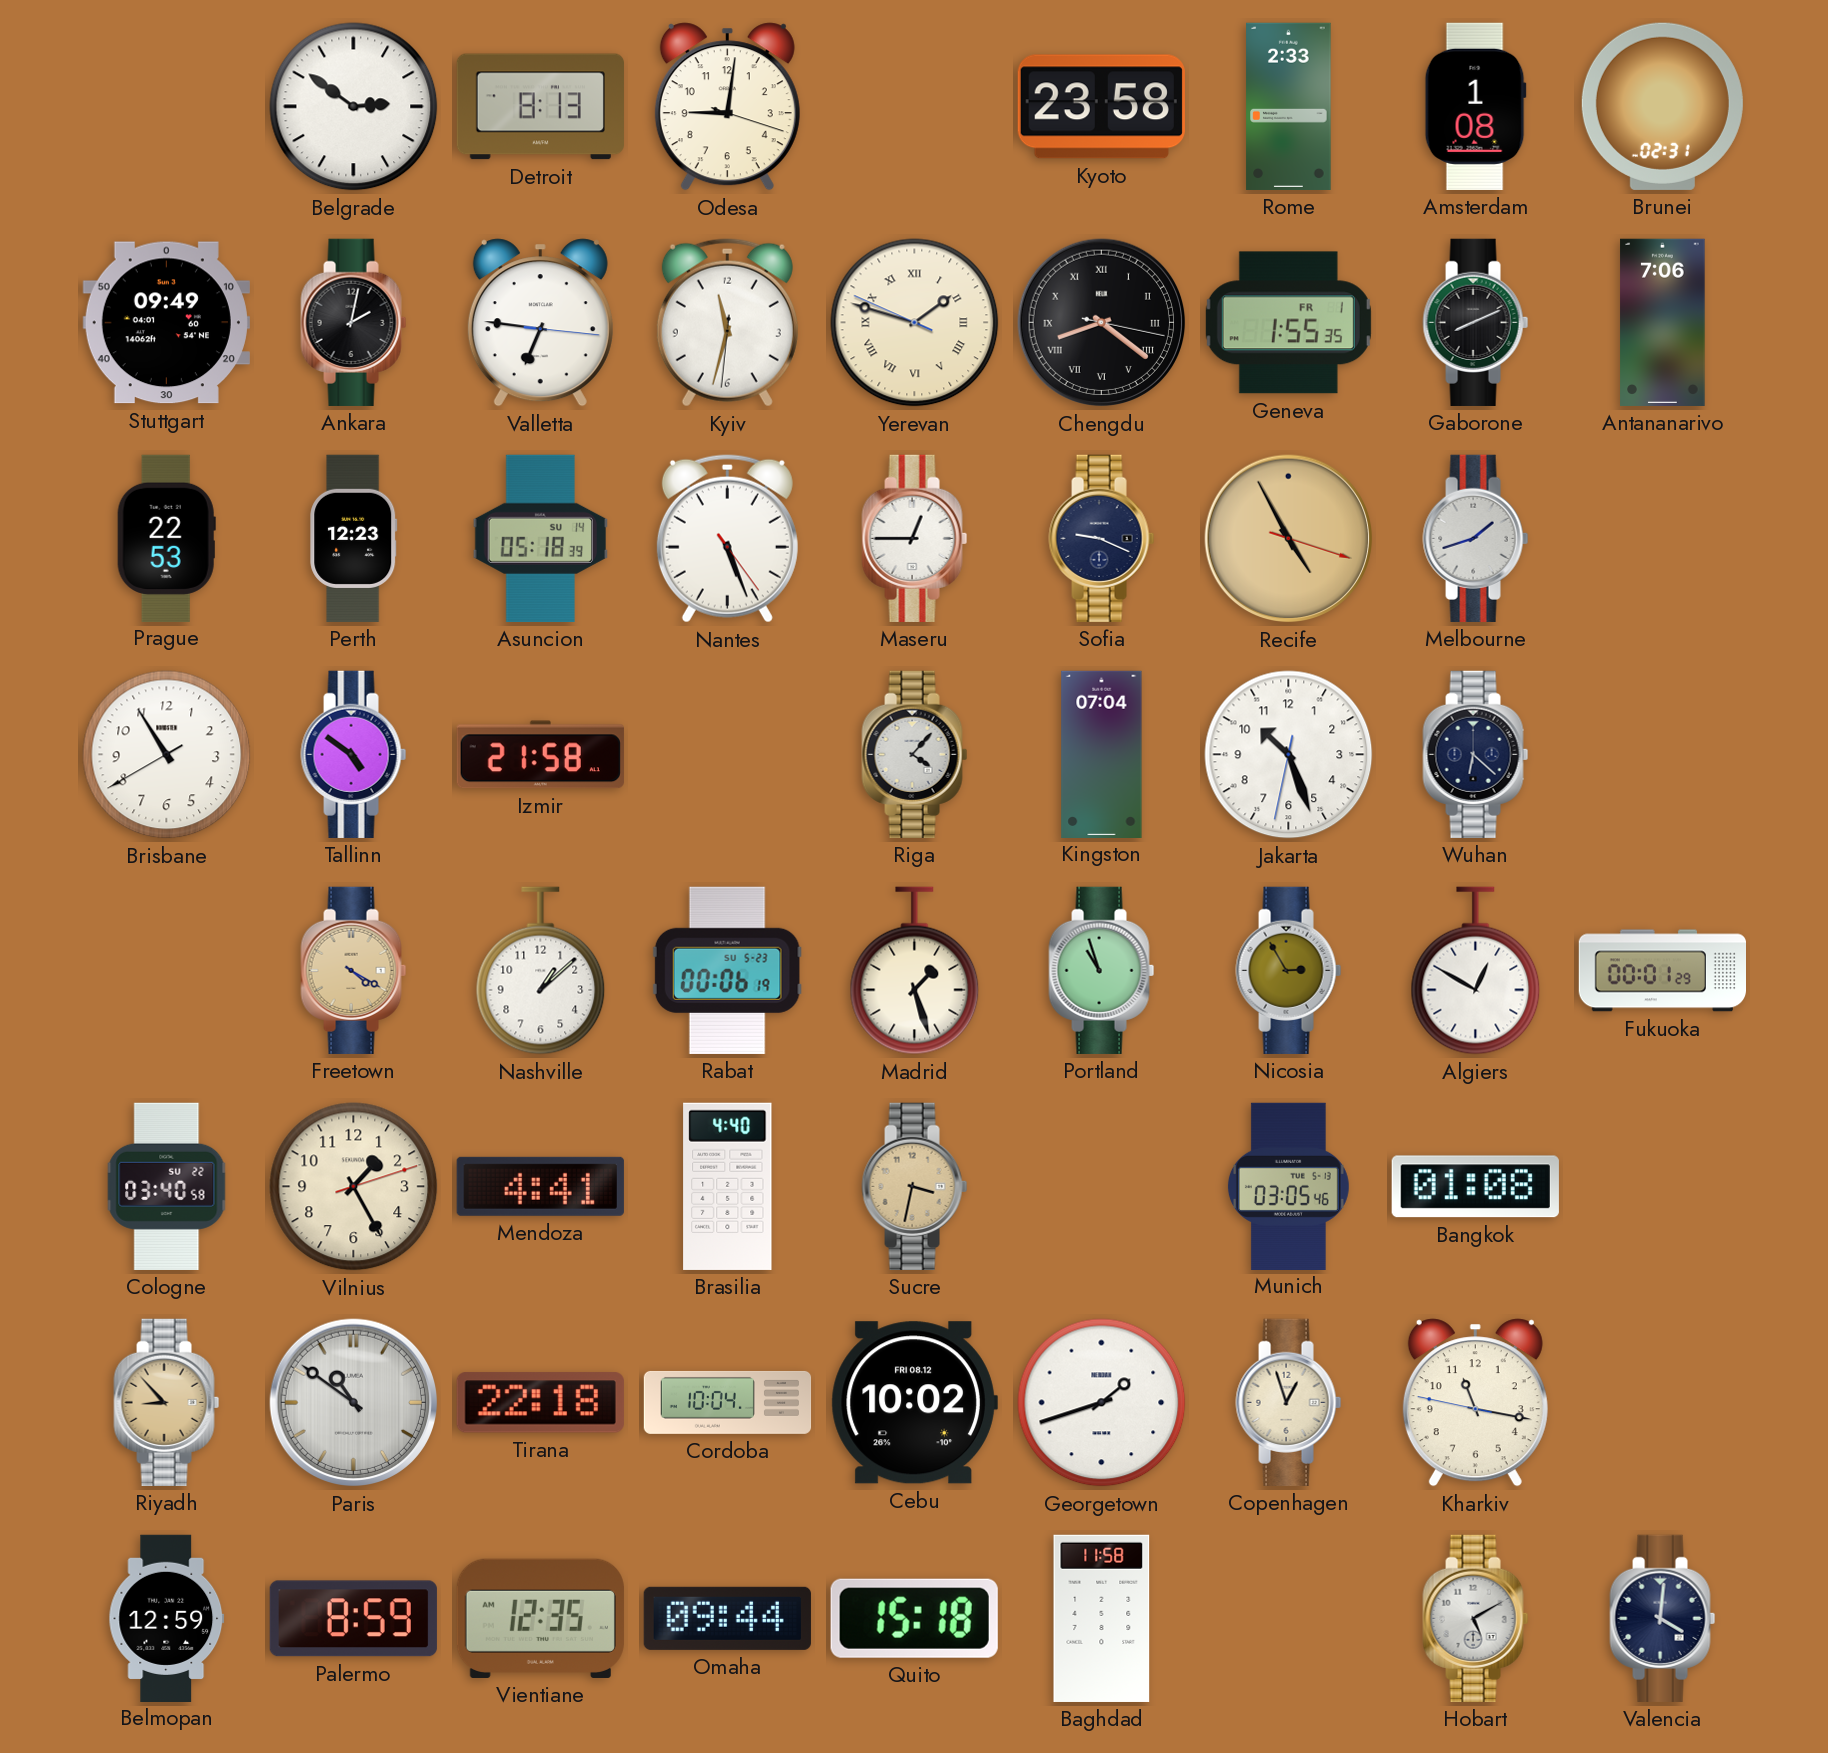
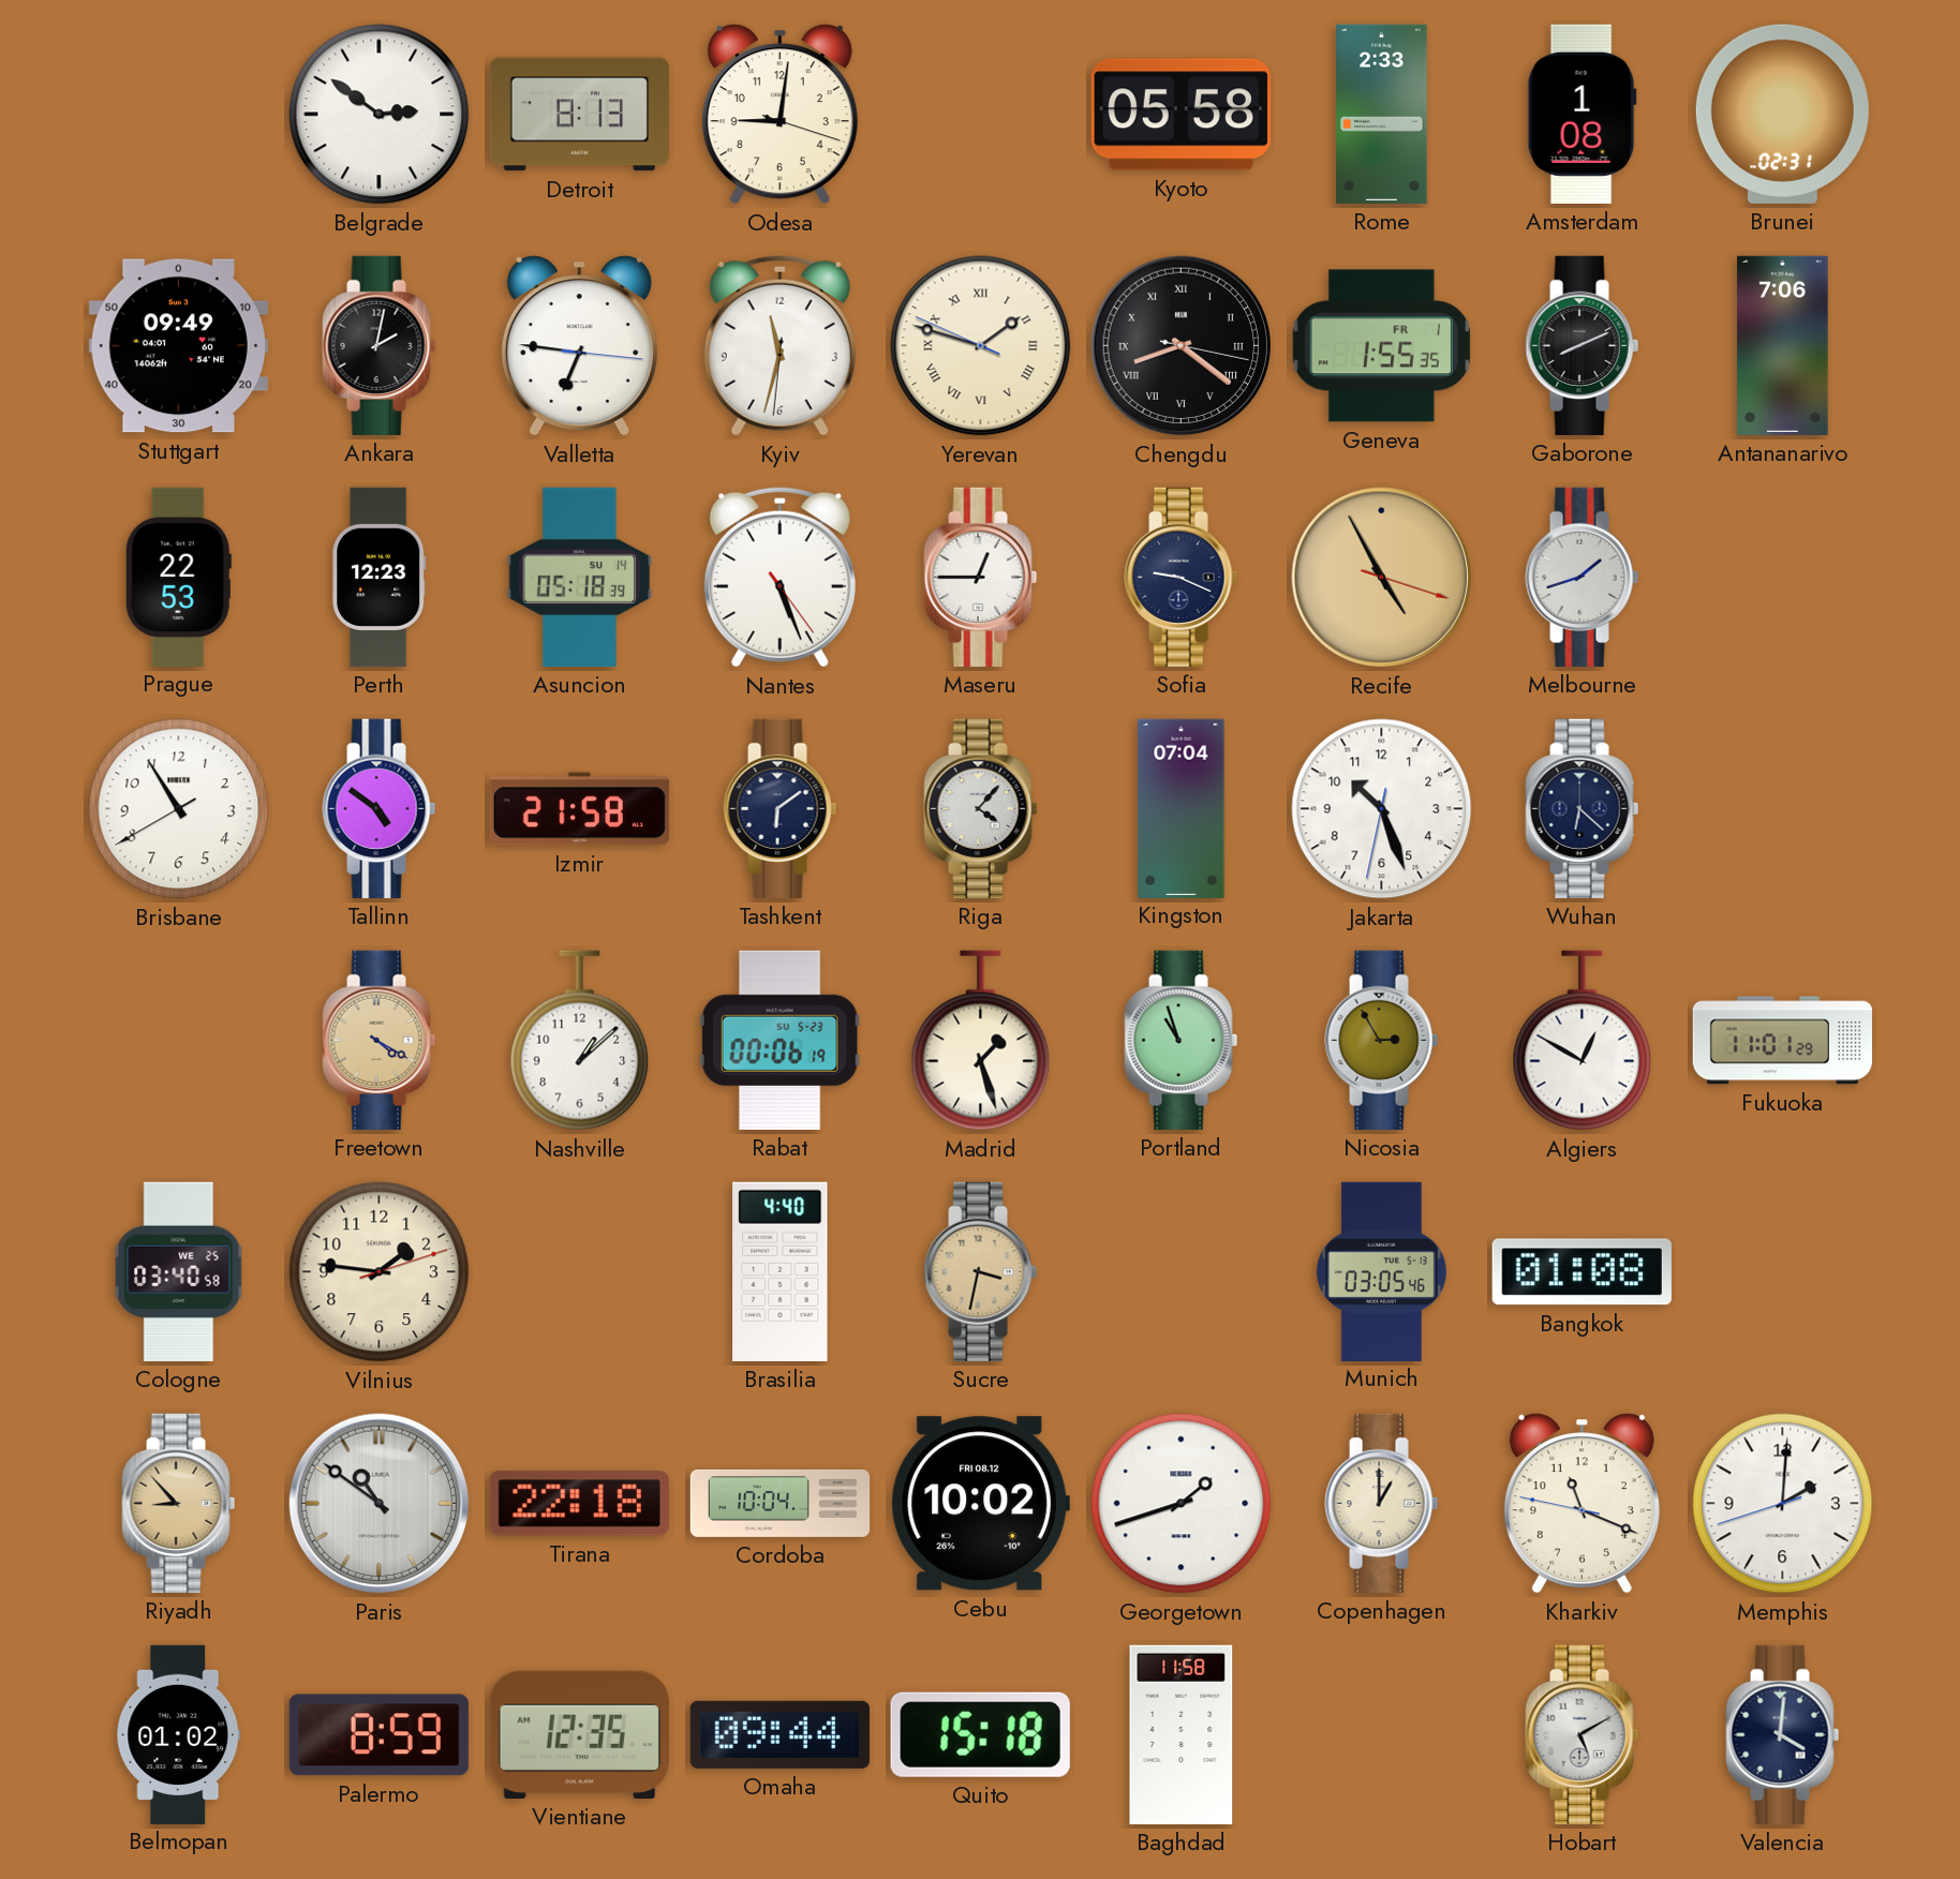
Kyoto: 23:58 -> 05:58 (1181, 115)
Tashkent: none -> 6:09 (781, 808)
Fukuoka: 00:01 -> 11:01 (1782, 1041)
Cologne date: SU 22 -> WE 25 (179, 1271)
Vilnius: 1:25 -> 1:46 (380, 1272)
Mendoza: 4:41 -> none (540, 1186)
Copenhagen: 12:57 -> 1:00 (1382, 1503)
Kharkiv: 11:16 -> 11:18 (1582, 1504)
Memphis: none -> 2:00 (1783, 1504)
Belmopan: 12:59 -> 01:02 (179, 1734)
